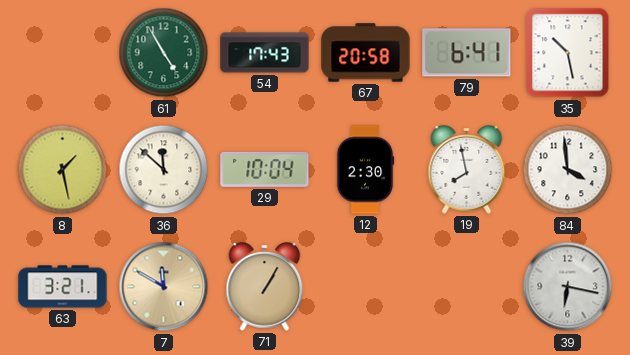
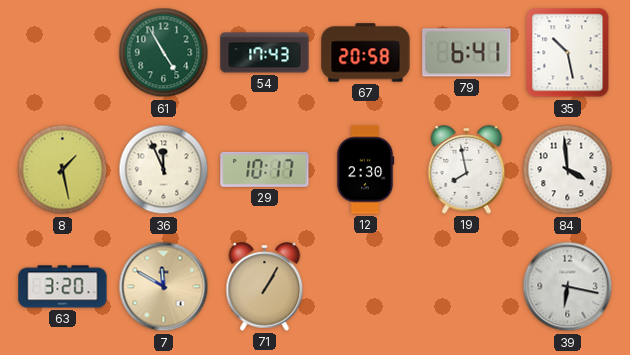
36: 11:52 -> 11:56 (164, 170)
29: 10:04 -> 10:17 (265, 169)
63: 3:21 -> 3:20 (63, 287)
